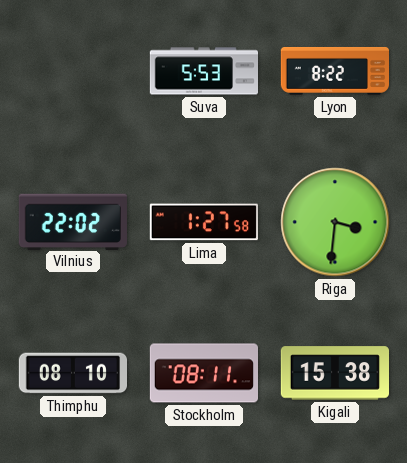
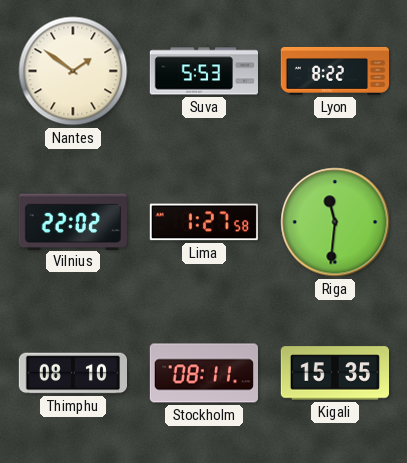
Nantes: none -> 1:51 (73, 71)
Riga: 3:31 -> 11:31 (335, 222)
Kigali: 15:38 -> 15:35 (334, 373)
